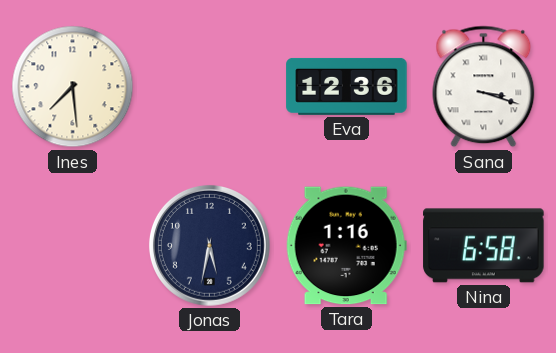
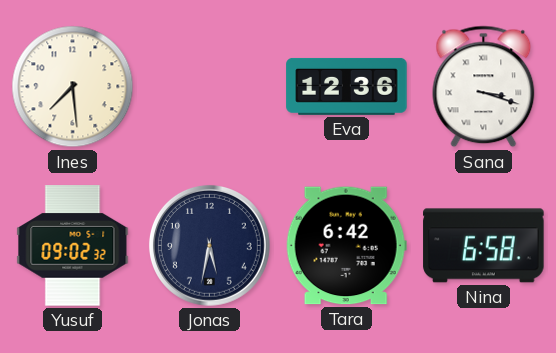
Yusuf: none -> 09:02 (73, 246)
Tara: 1:16 -> 6:42 (346, 246)
